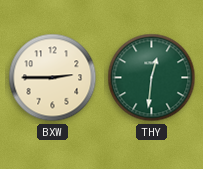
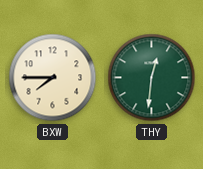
BXW: 2:45 -> 7:45 (53, 78)
